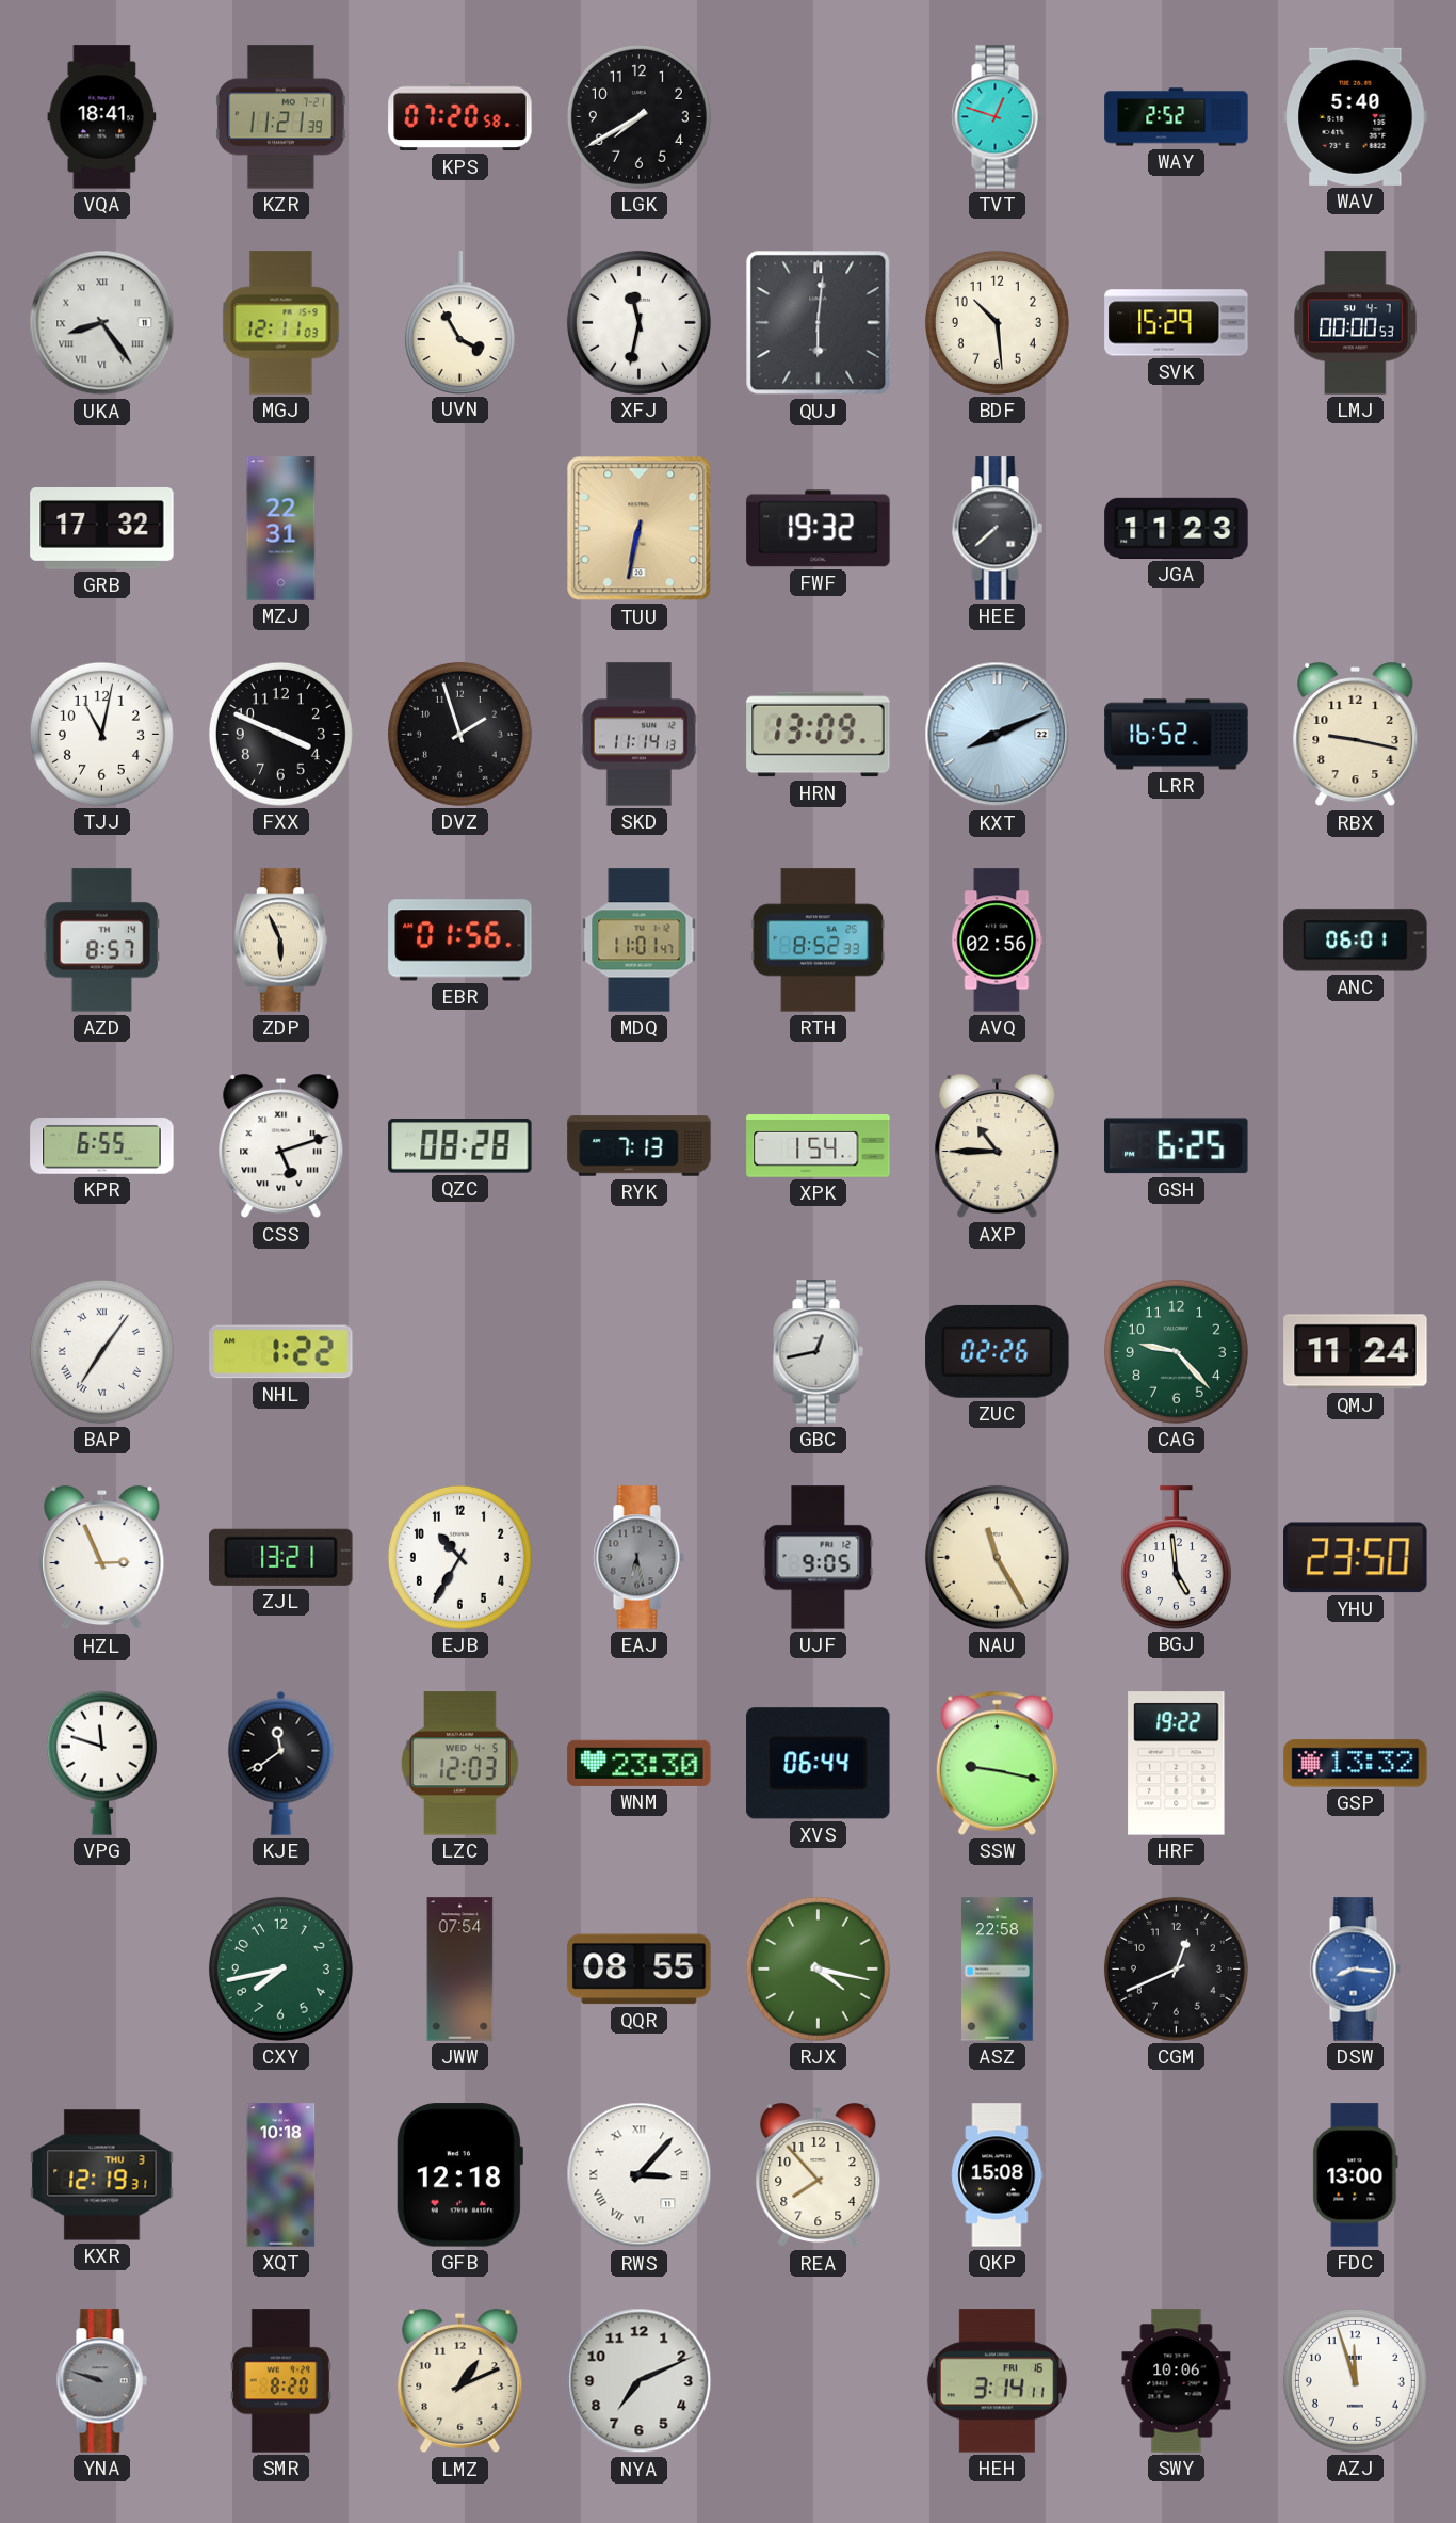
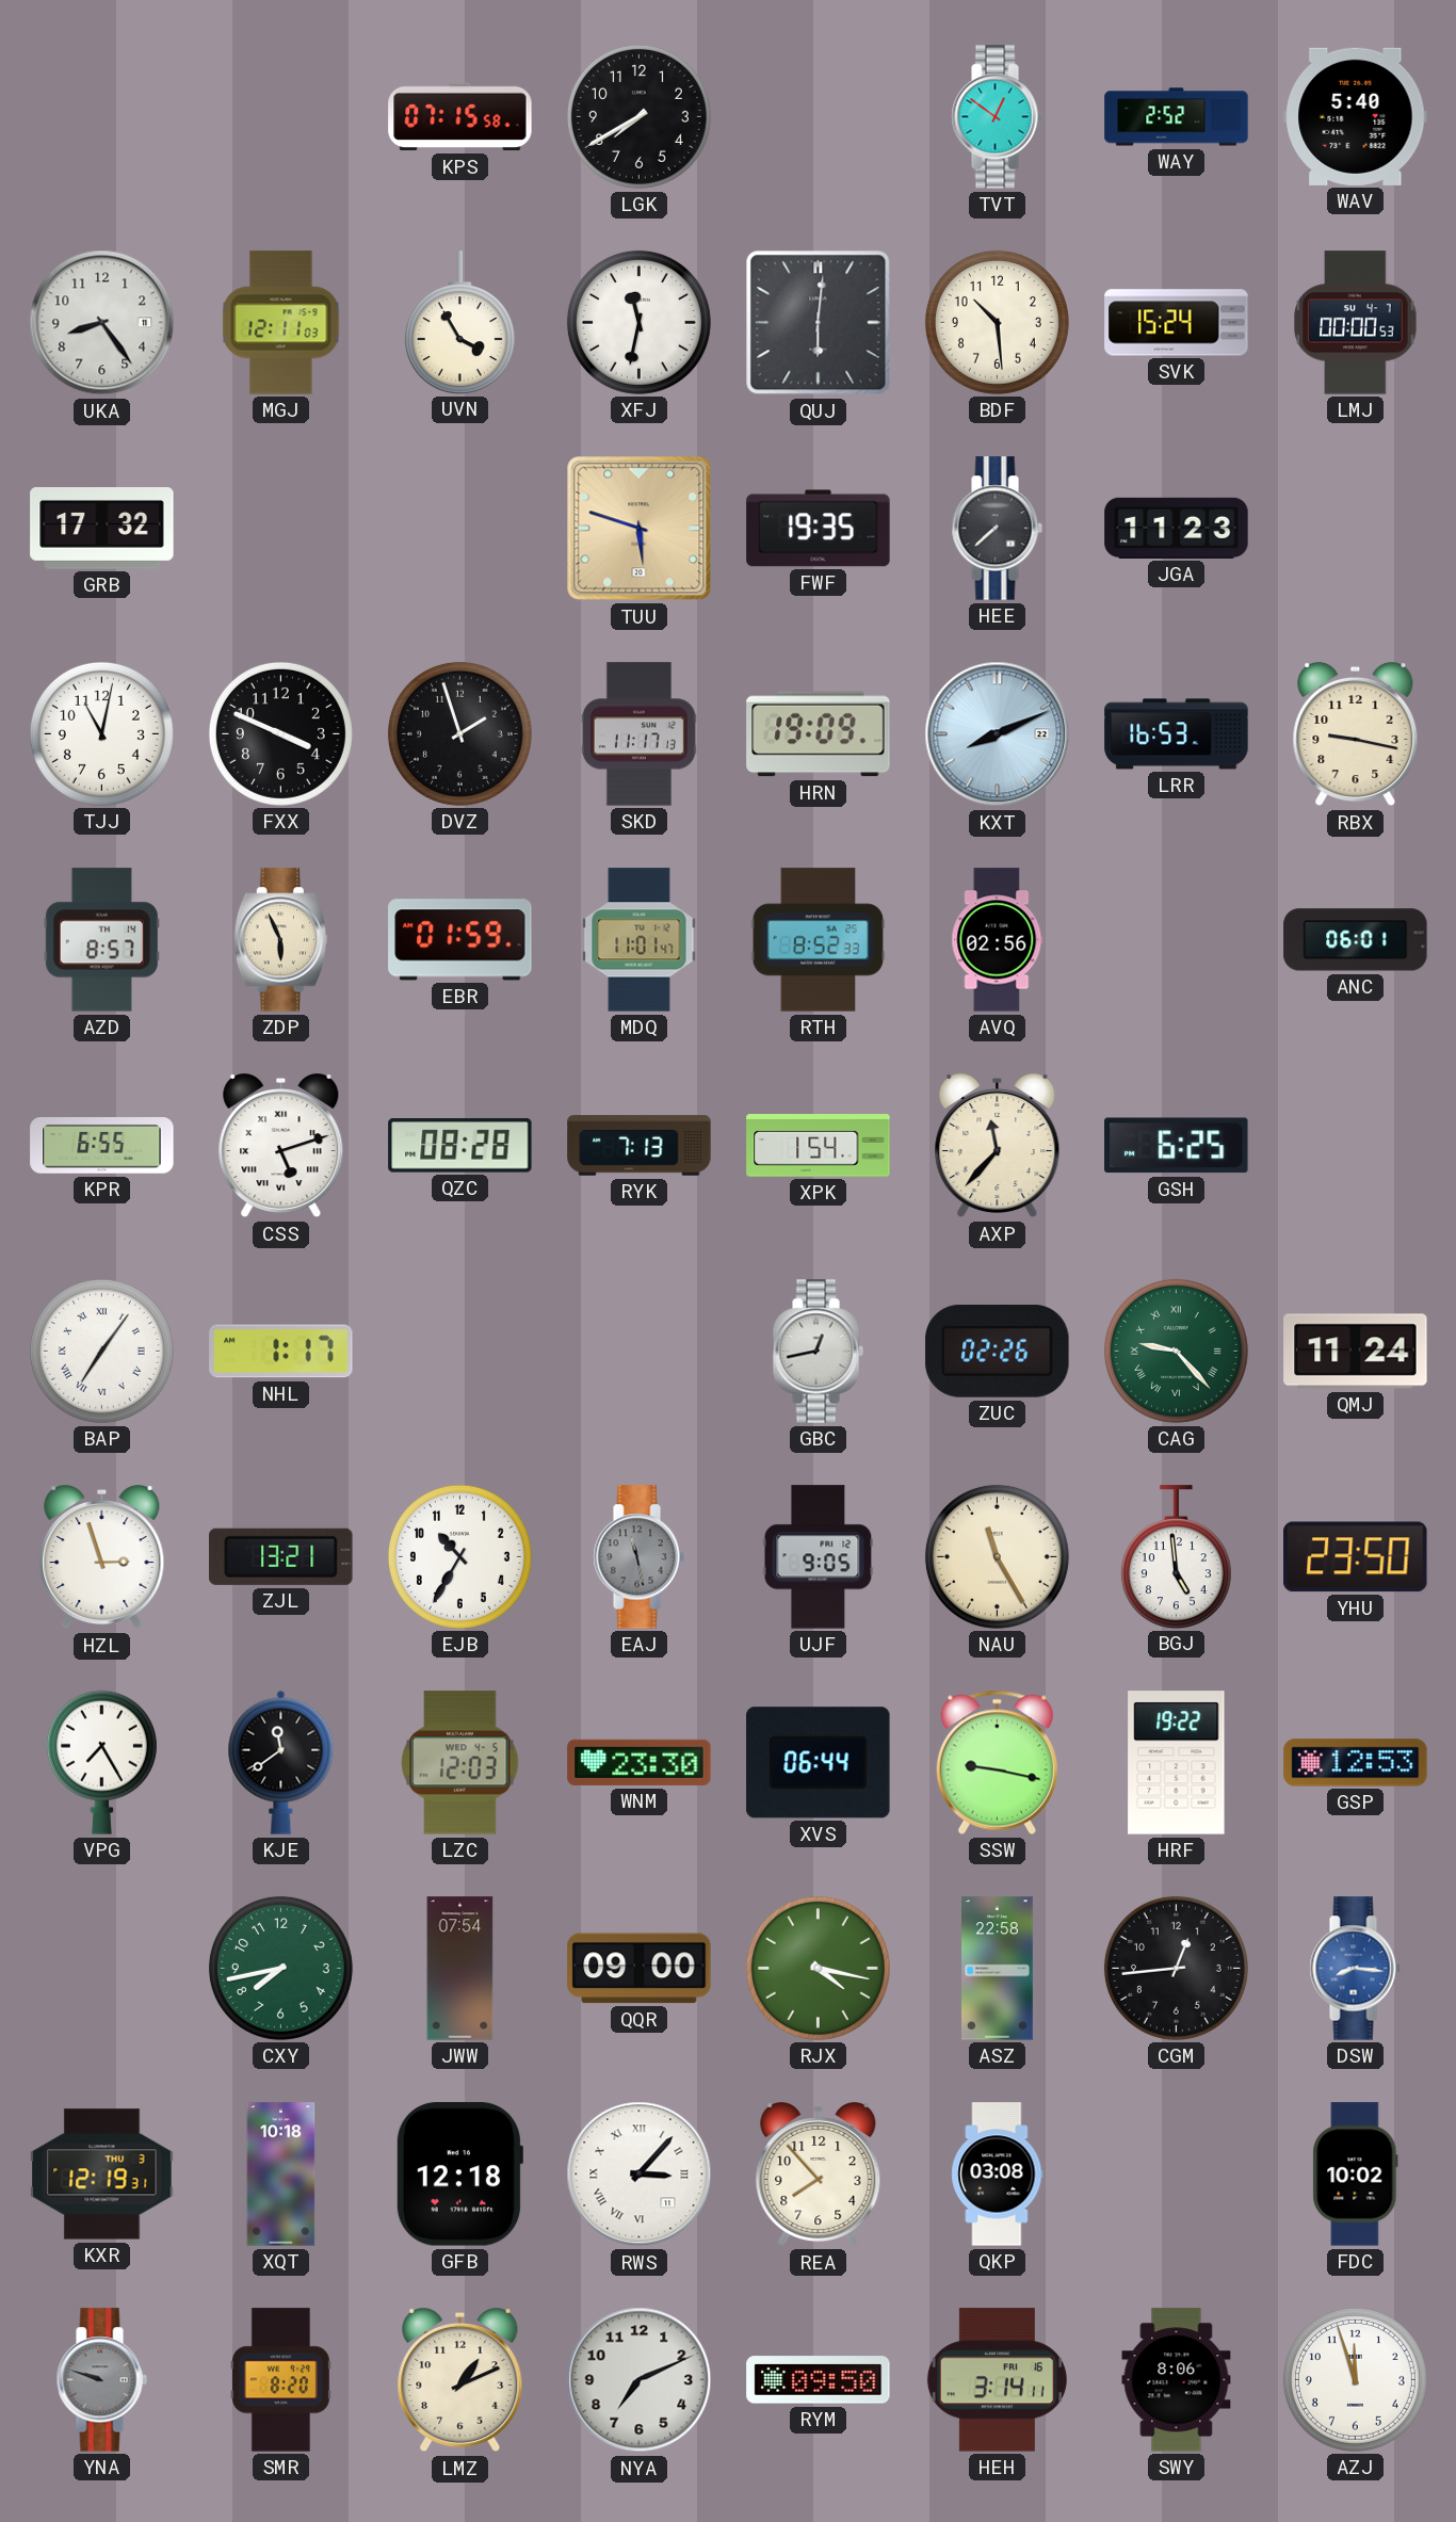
VQA: 18:41 -> none (102, 117)
KZR: 11:21 -> none (280, 117)
KPS: 07:20 -> 07:15 (460, 117)
TVT: 12:48 -> 12:51 (997, 117)
UKA numerals: Roman -> Arabic (102, 323)
SVK: 15:29 -> 15:24 (1177, 323)
MZJ: 22:31 -> none (281, 529)
TUU: 6:32 -> 5:48 (640, 529)
FWF: 19:32 -> 19:35 (819, 529)
SKD: 11:14 -> 11:17 (638, 734)
HRN: 13:09 -> 19:09 (819, 734)
LRR: 16:52 -> 16:53 (1177, 734)
EBR: 01:56 -> 01:59 (460, 940)
AXP: 10:45 -> 11:37 (998, 1146)
NHL: 1:22 -> 1:17 (281, 1352)
CAG numerals: Arabic -> Roman (1176, 1351)
HZL: 2:56 -> 2:57 (102, 1557)
EAJ: 6:28 -> 11:28 (638, 1557)
VPG: 11:48 -> 7:25 (101, 1762)
GSP: 13:32 -> 12:53 (1356, 1763)
QQR: 08:55 -> 09:00 (640, 1969)
CGM: 12:41 -> 12:44 (1176, 1968)
QKP: 15:08 -> 03:08 (998, 2175)
FDC: 13:00 -> 10:02 (1356, 2175)
RYM: none -> 09:50 (819, 2380)
SWY: 10:06 -> 8:06 (1177, 2380)
